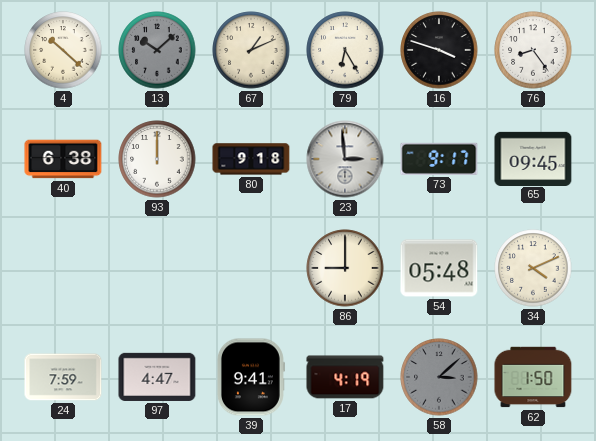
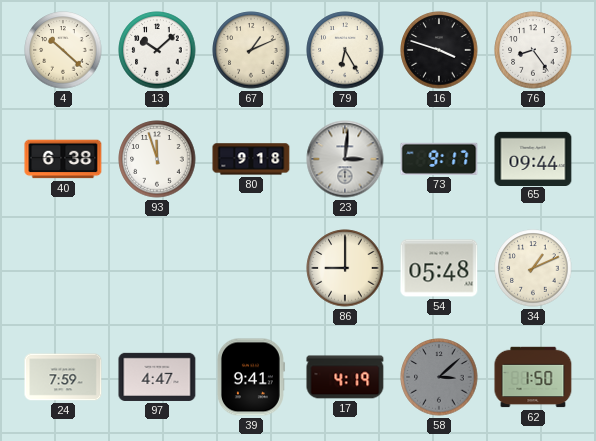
13 dial: grey -> white (157, 50)
93: 12:00 -> 11:57 (157, 159)
23: 2:59 -> 3:01 (345, 159)
65: 09:45 -> 09:44 (533, 158)
34: 4:11 -> 1:11 (533, 268)
